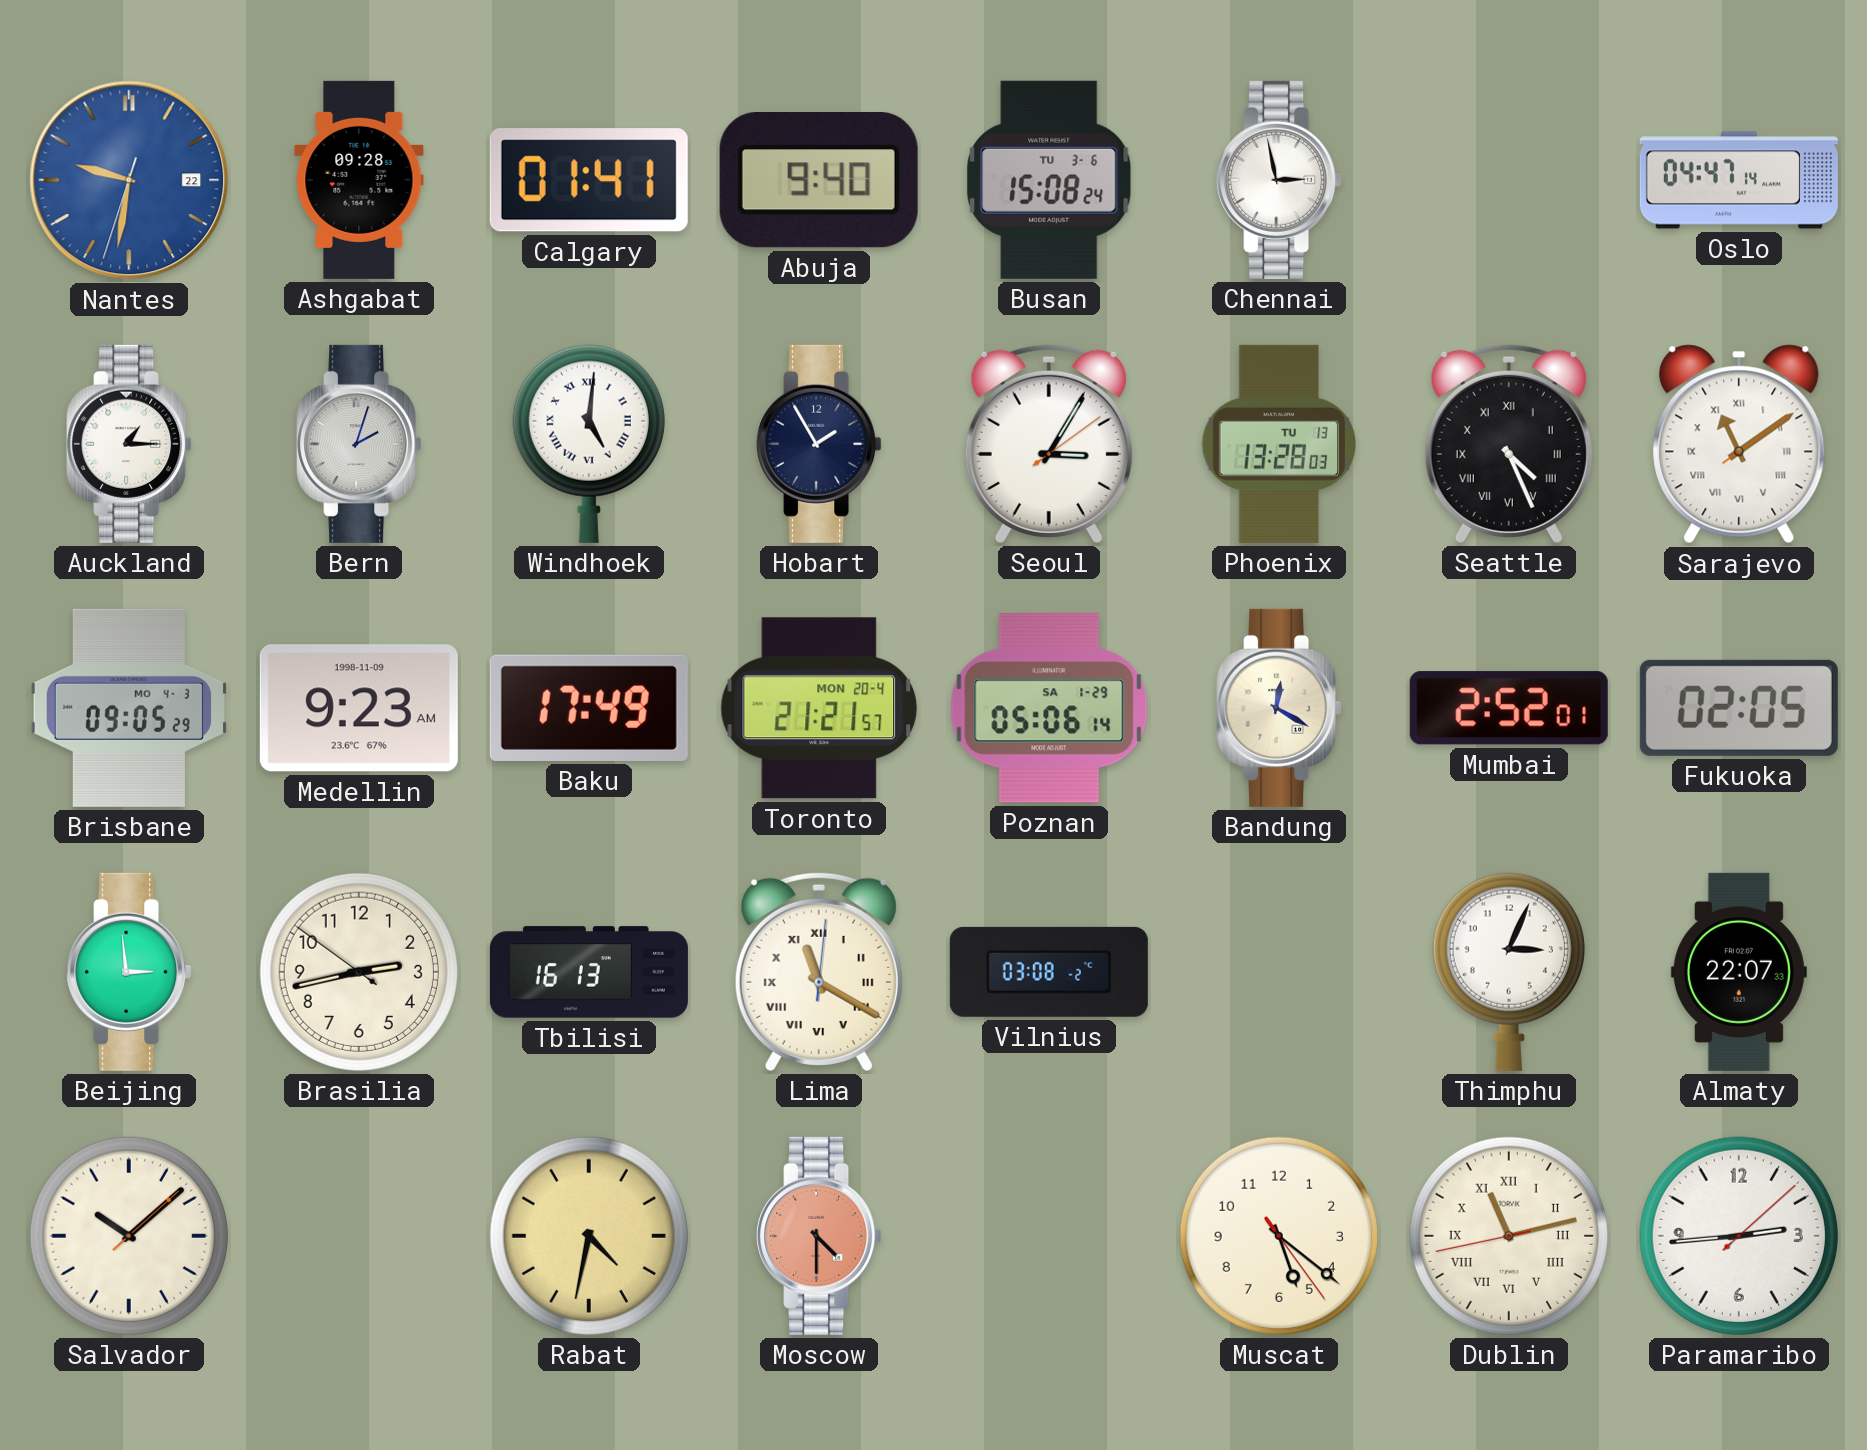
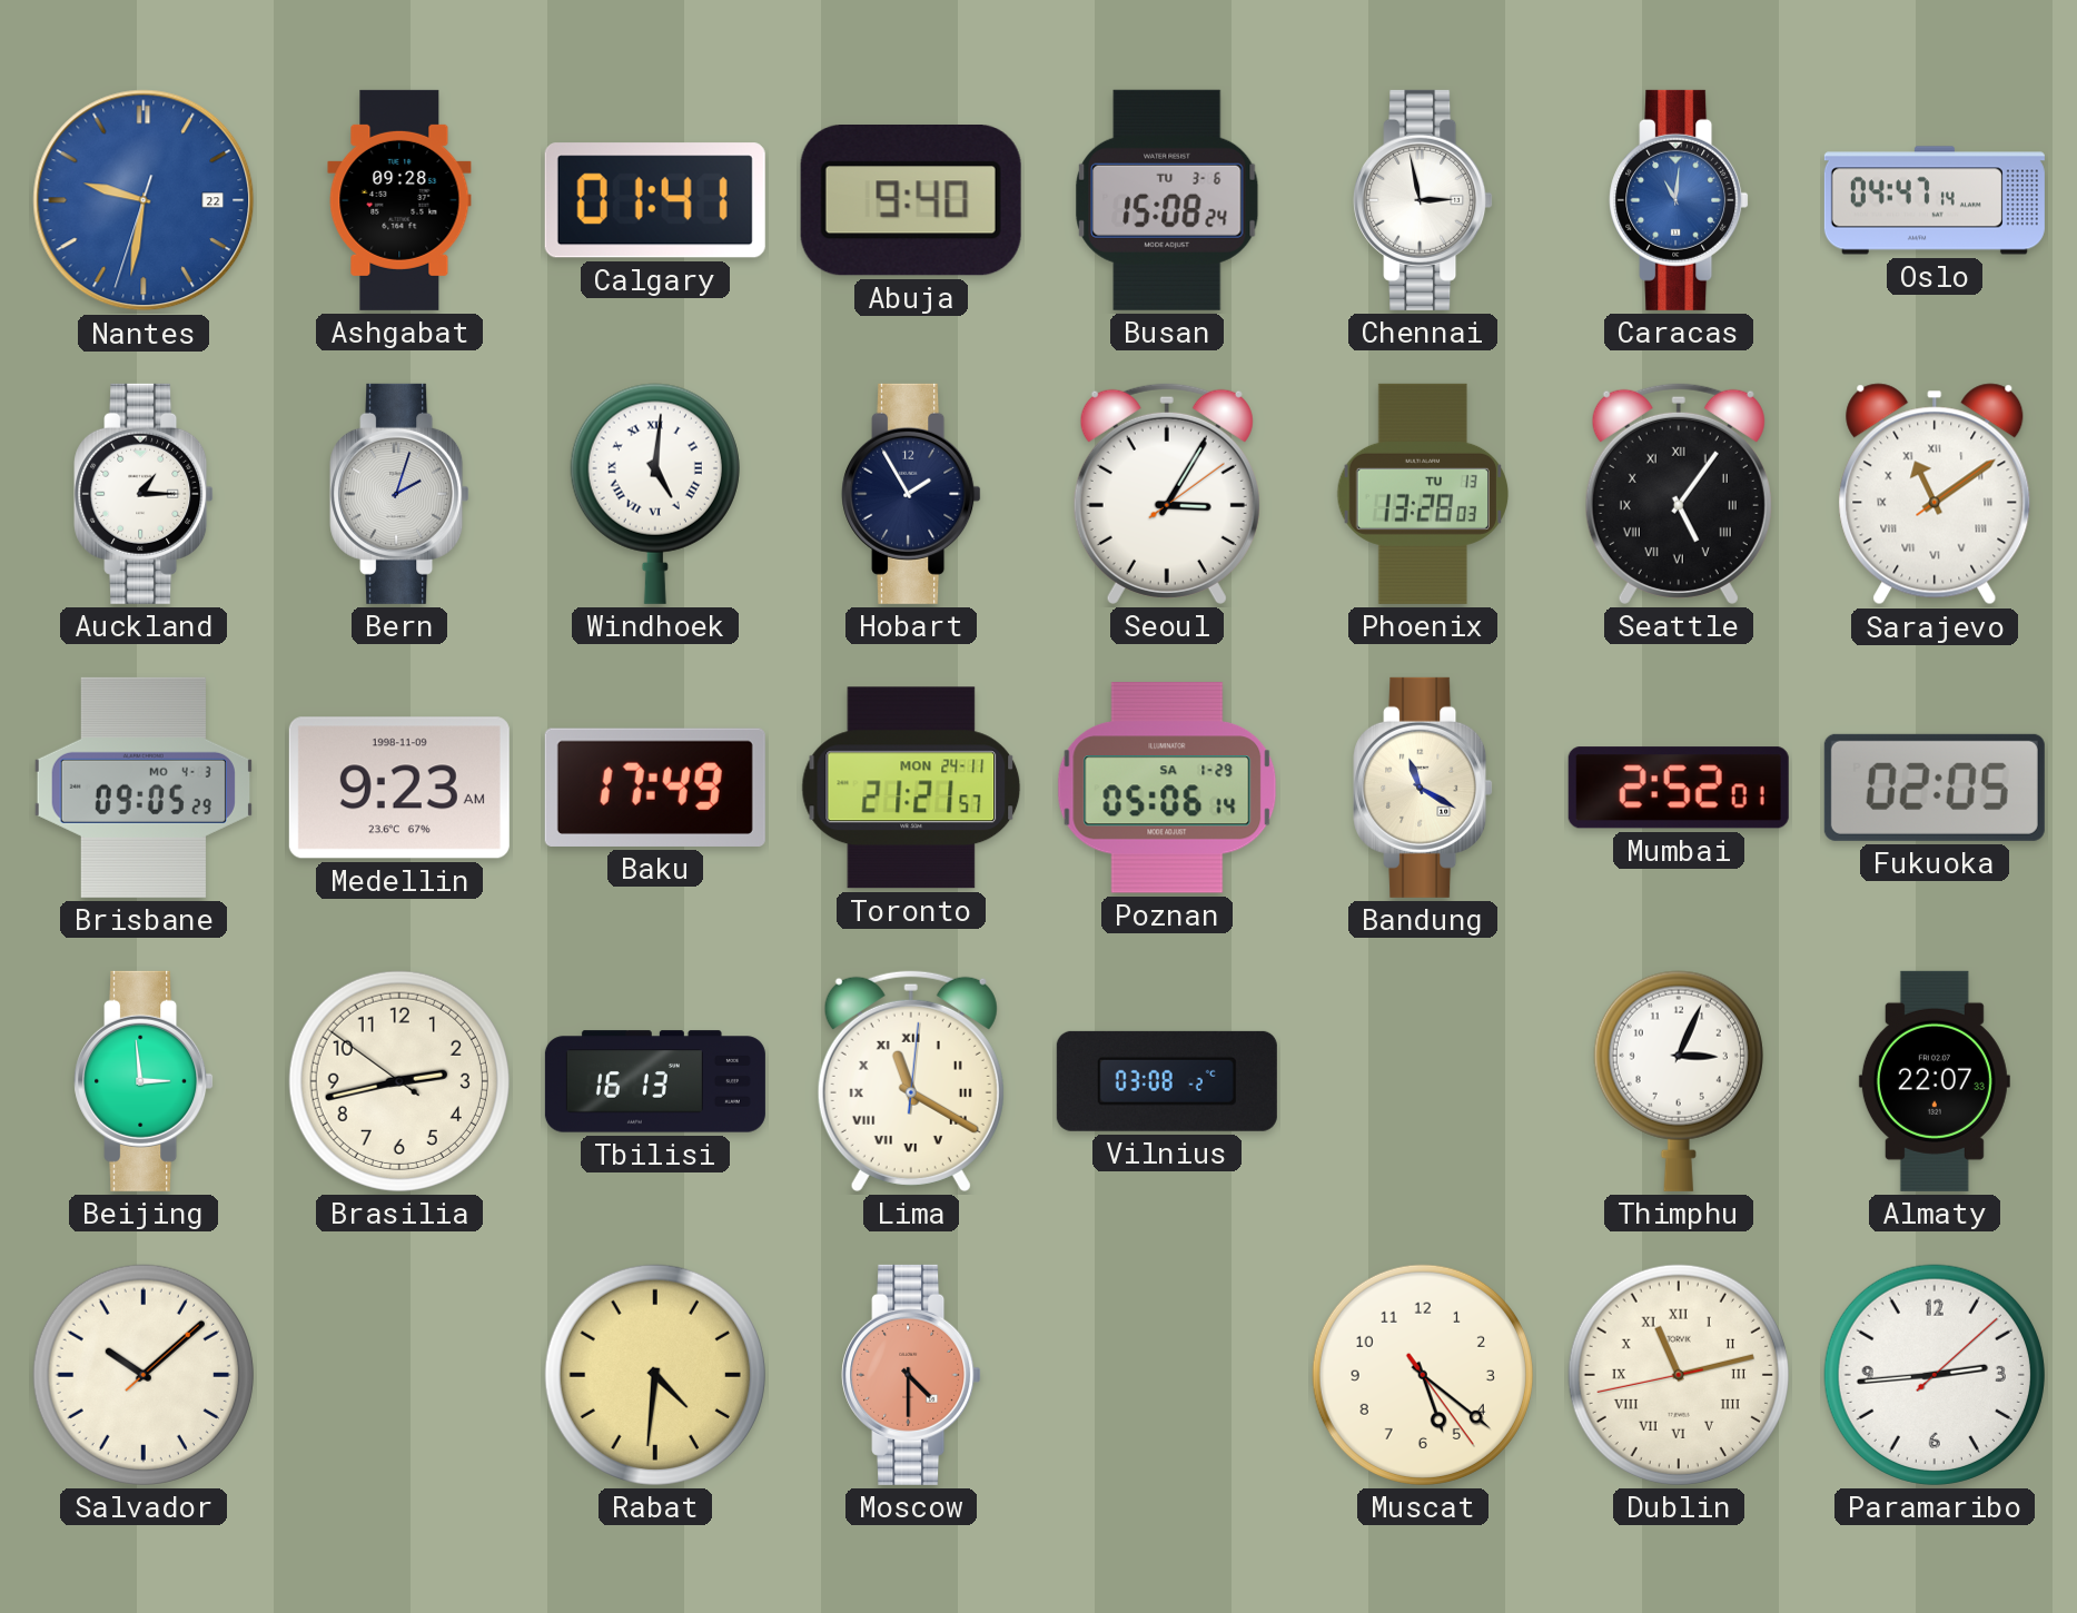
Caracas: none -> 11:01 (1679, 200)
Seattle: 4:26 -> 5:06 (1679, 493)
Toronto date: MON 20-4 -> MON 24-11 (911, 788)
Bandung: 12:20 -> 11:20 (1423, 788)
Rabat: 4:32 -> 4:31 (655, 1375)
